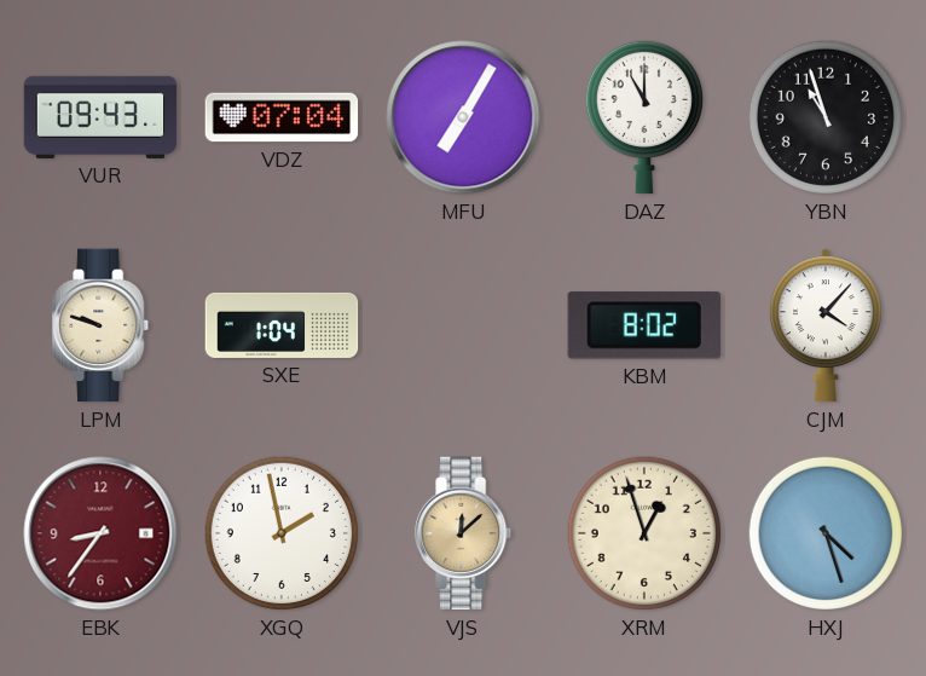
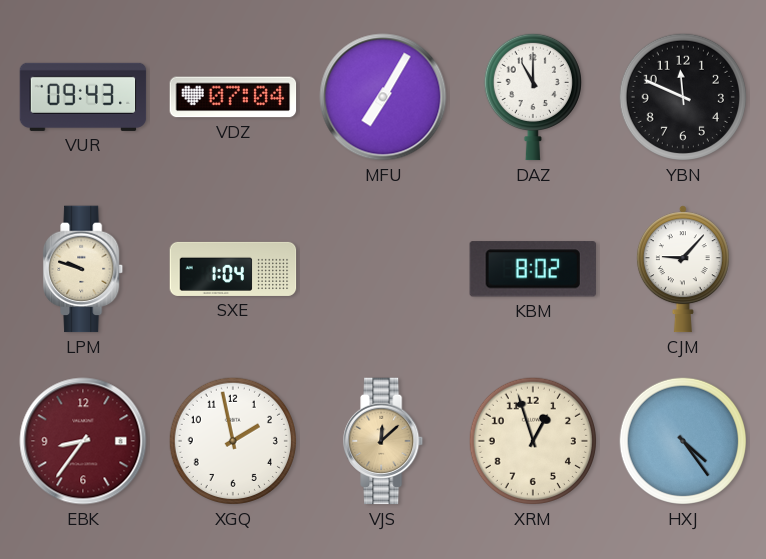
YBN: 10:57 -> 11:49 (683, 97)
CJM: 4:07 -> 9:07 (683, 269)
HXJ: 4:27 -> 4:24 (683, 441)
